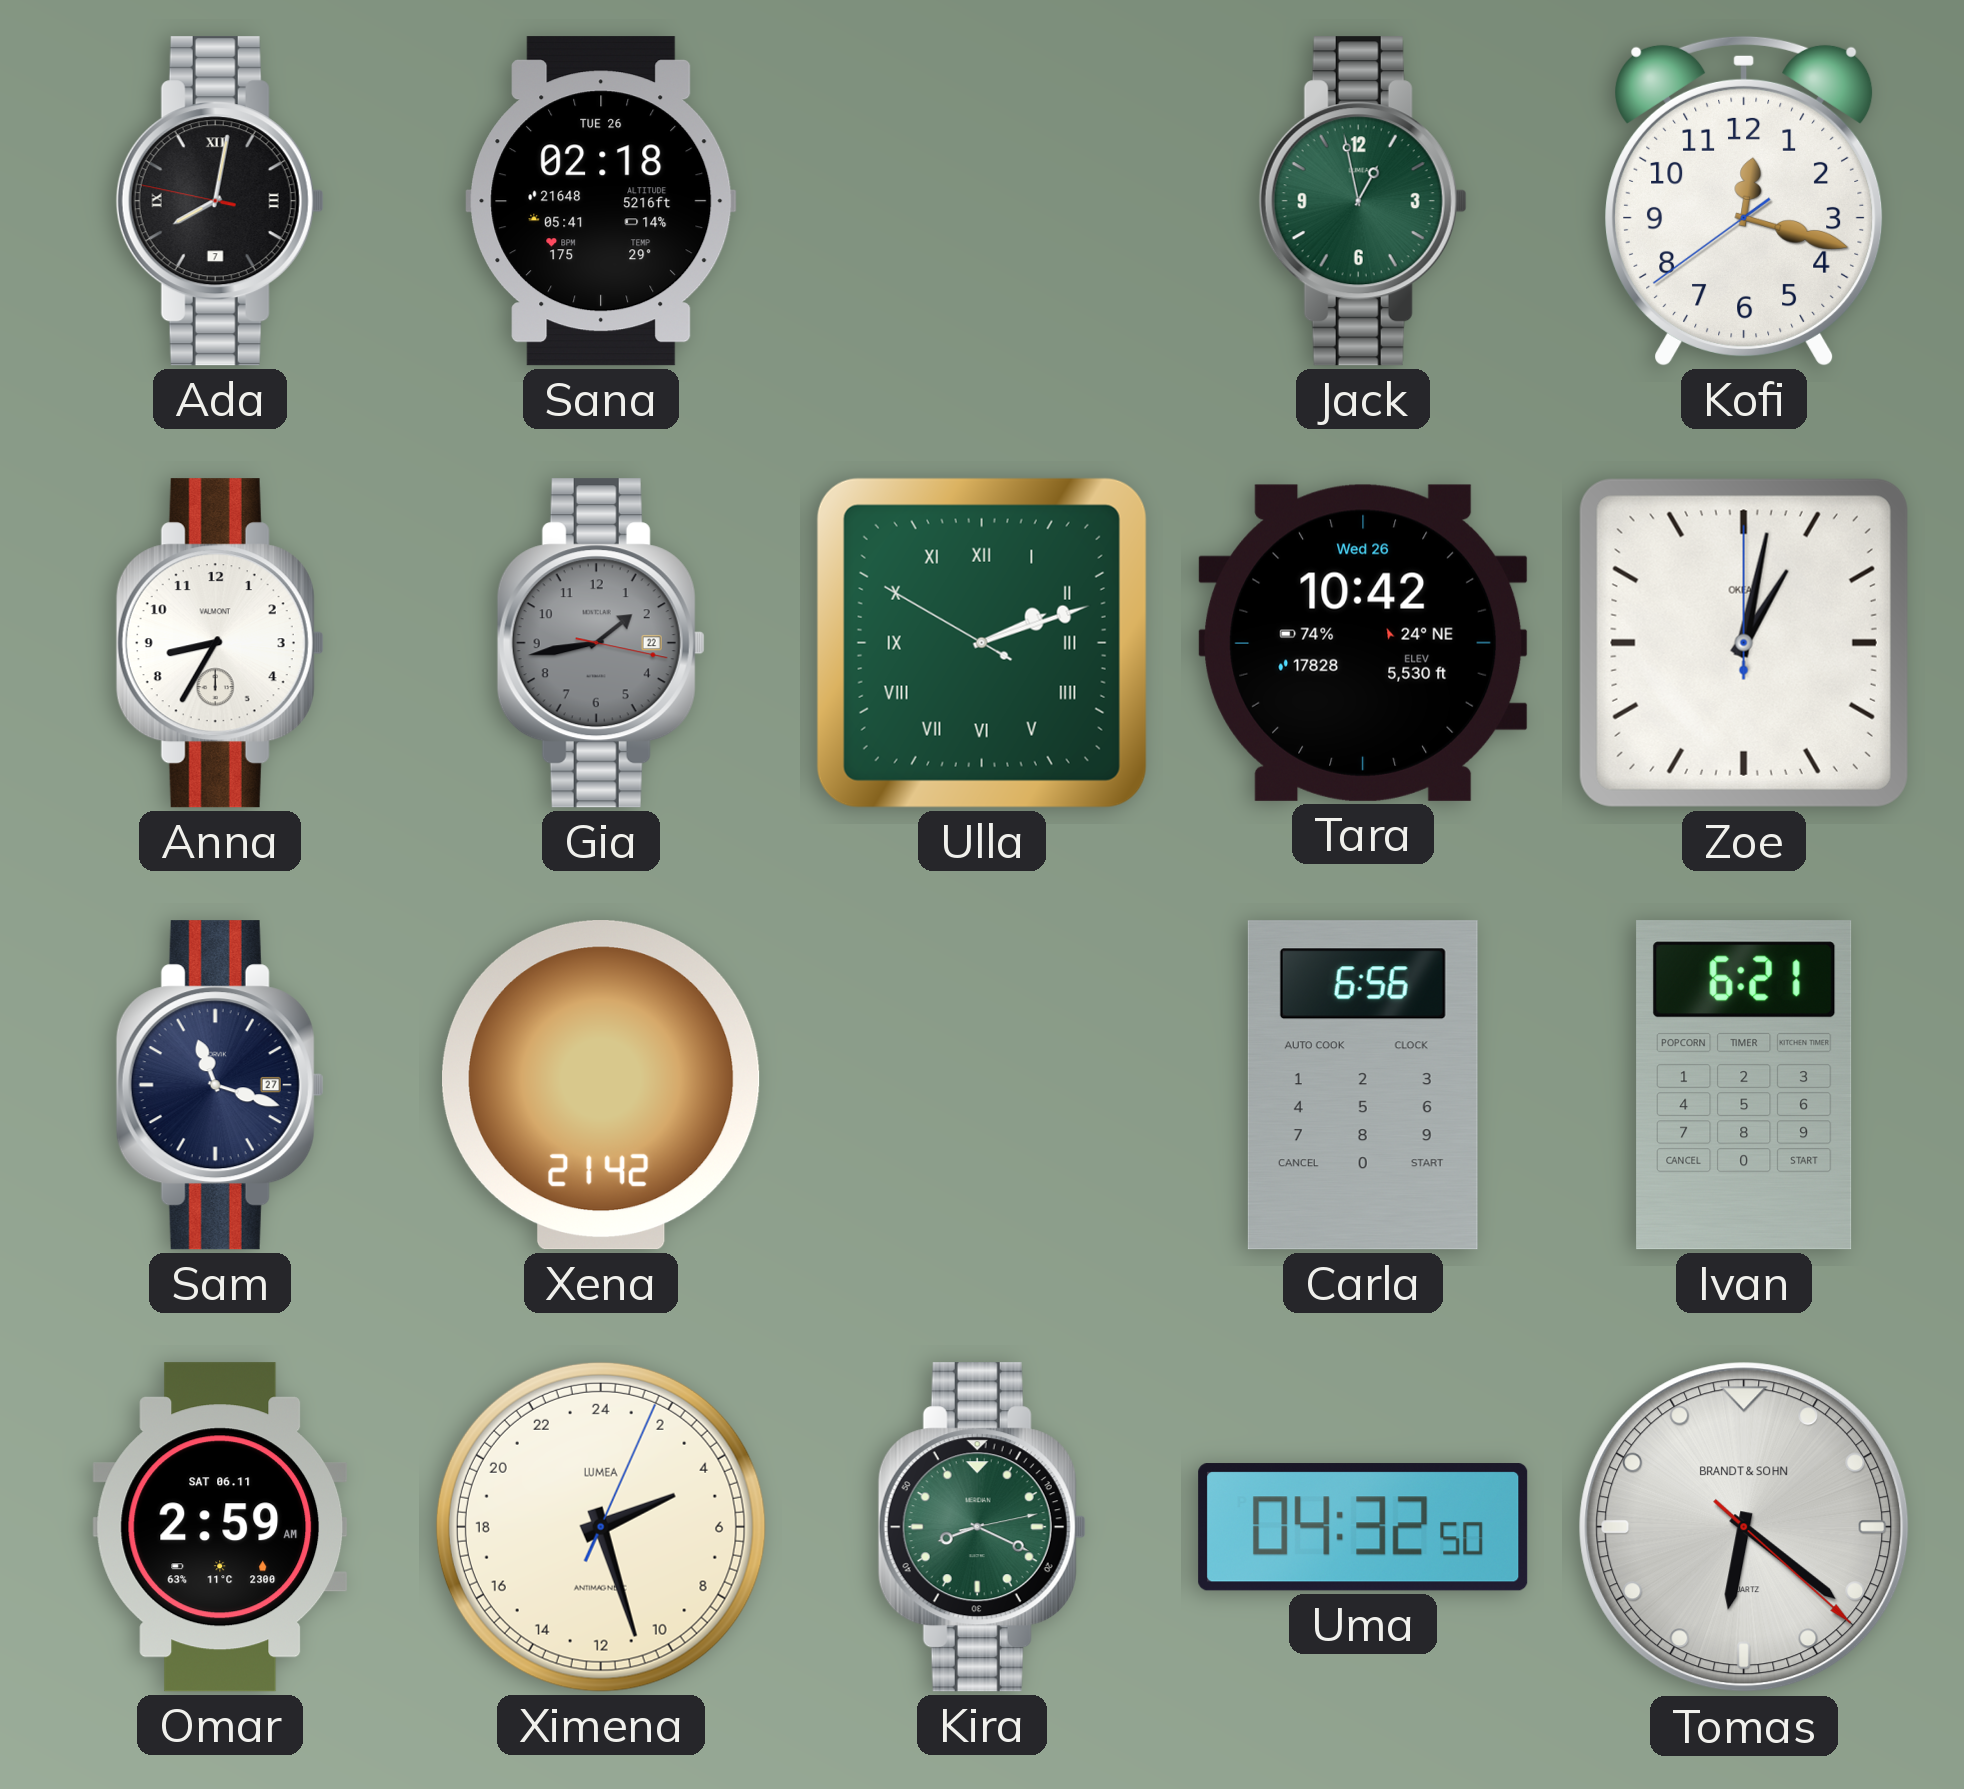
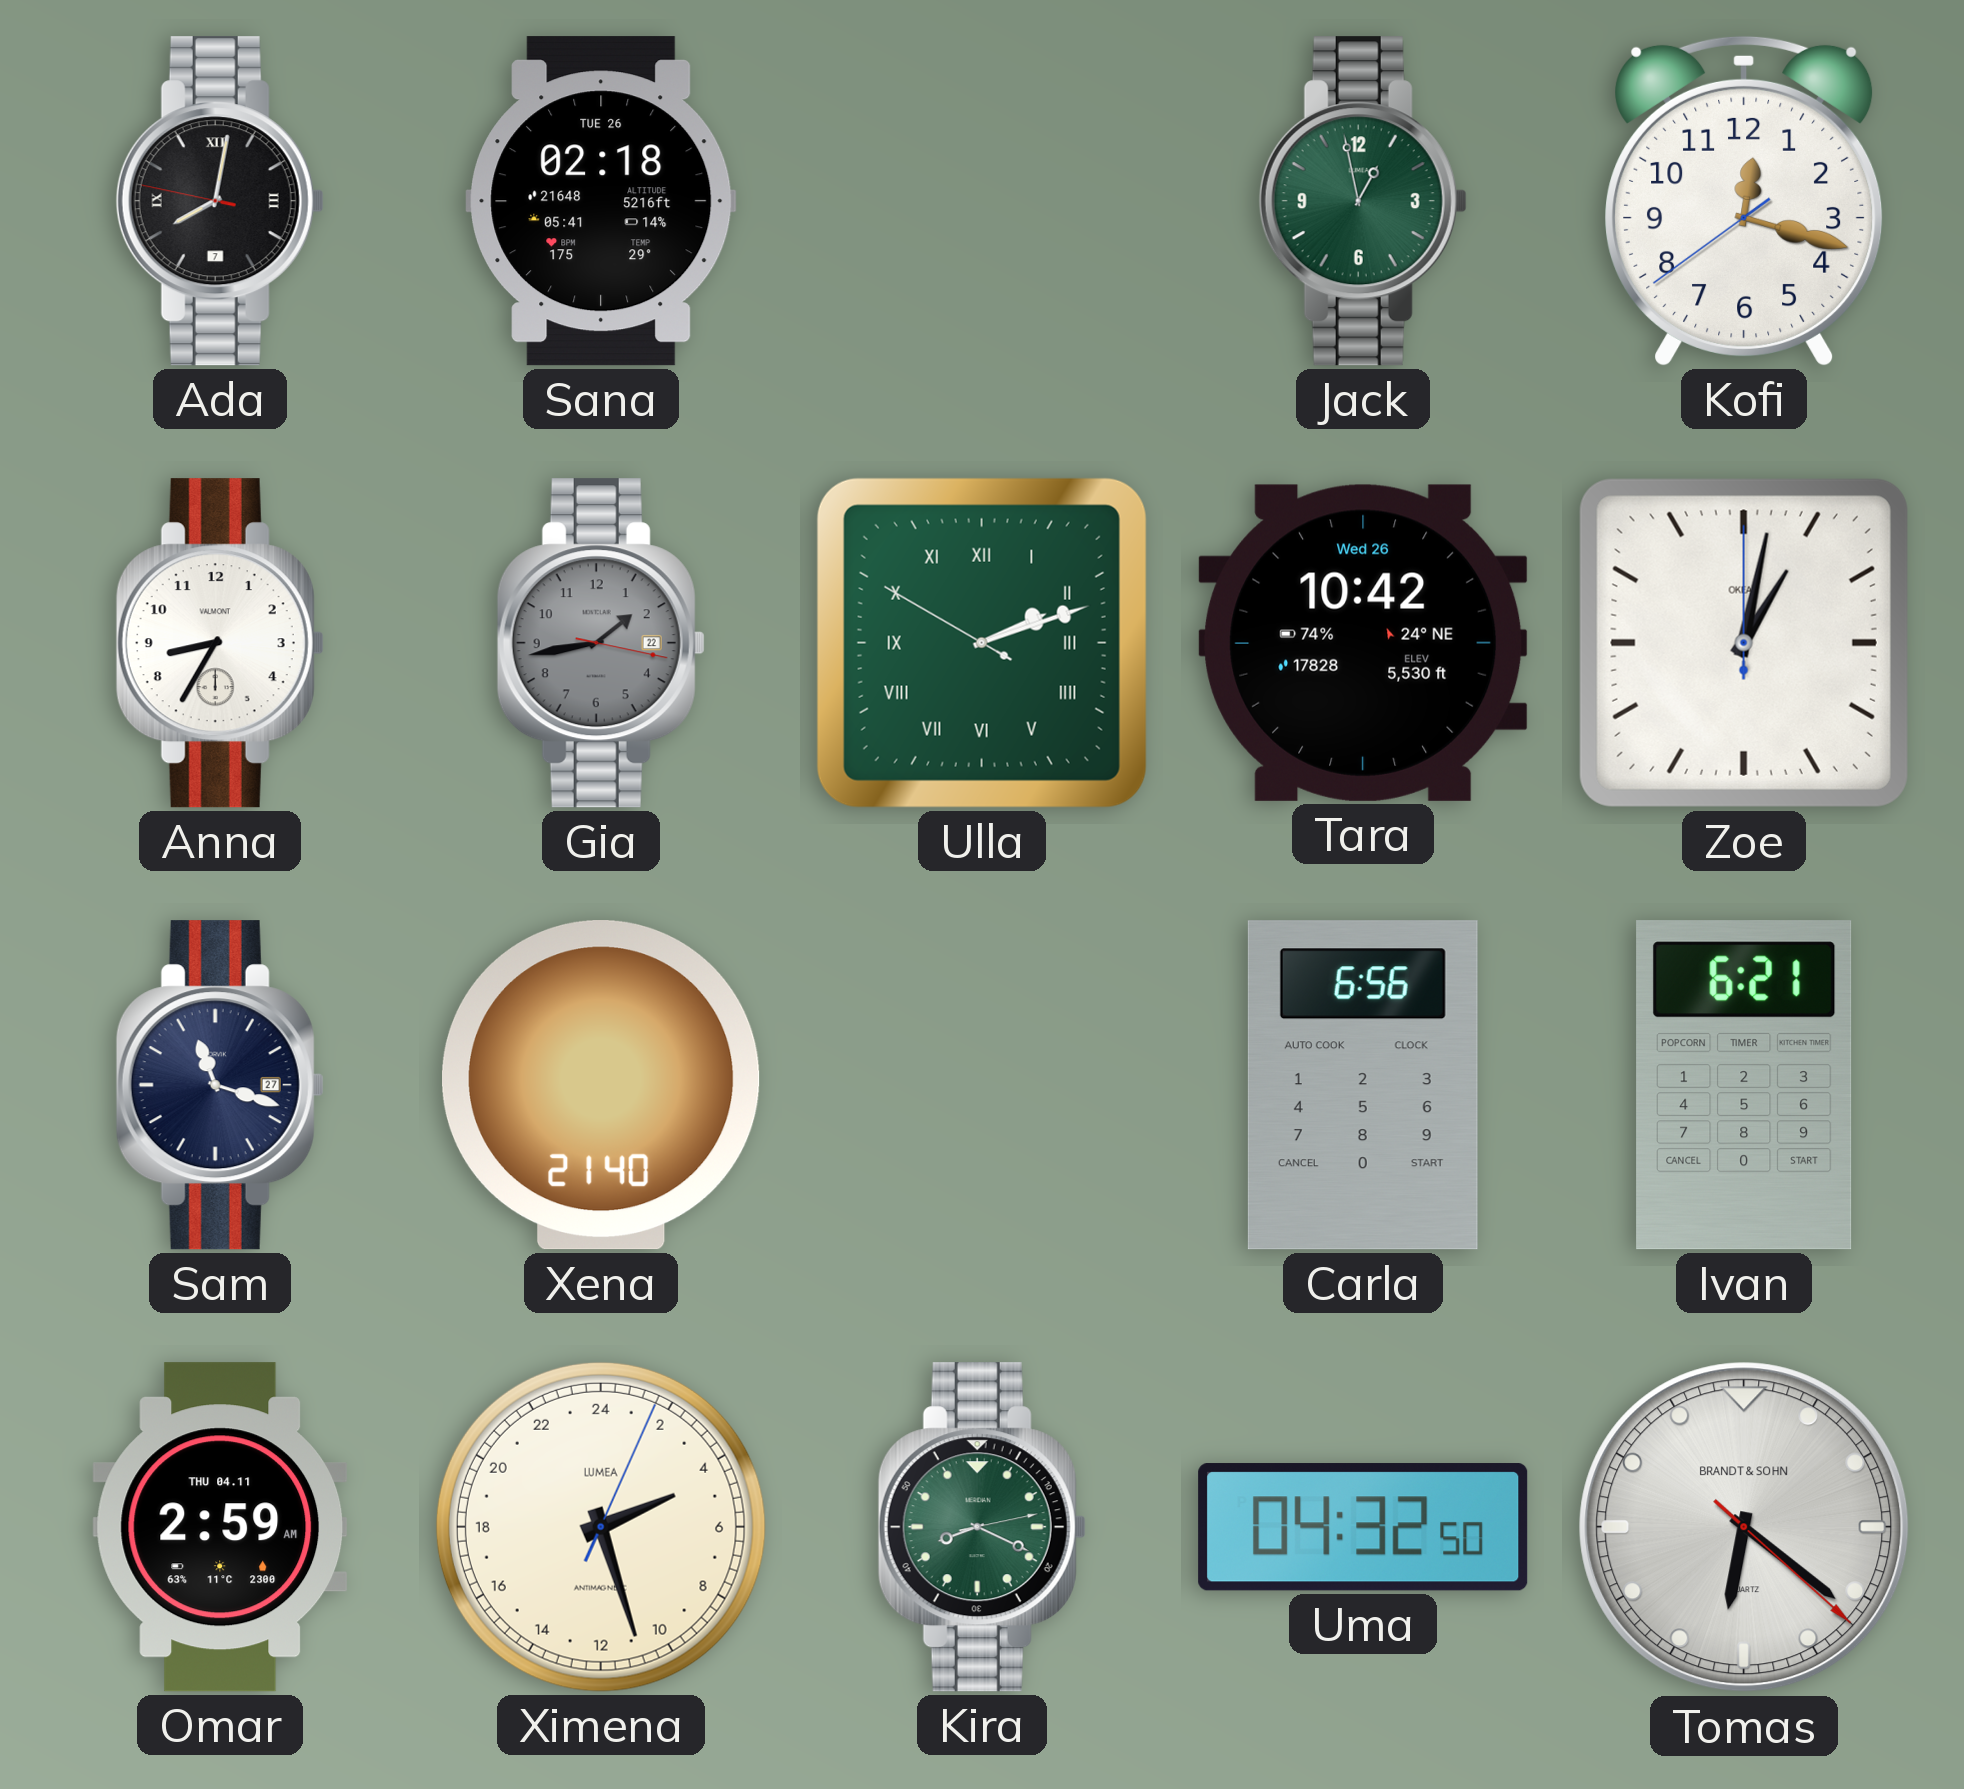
Xena: 21:42 -> 21:40 (602, 1085)
Omar date: SAT 06.11 -> THU 04.11 (220, 1527)
